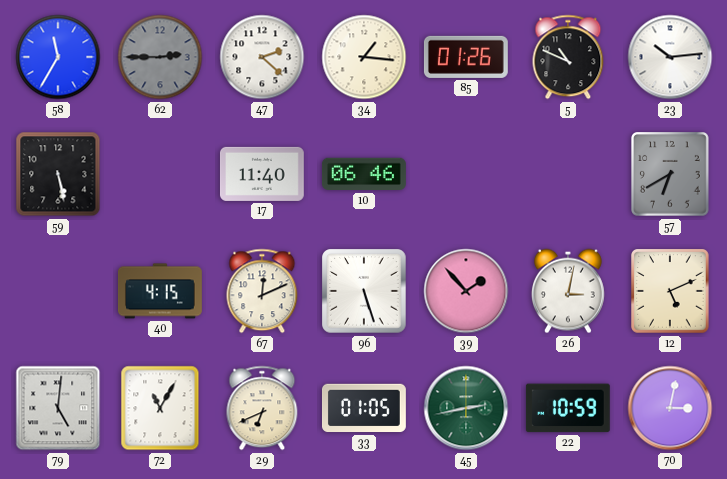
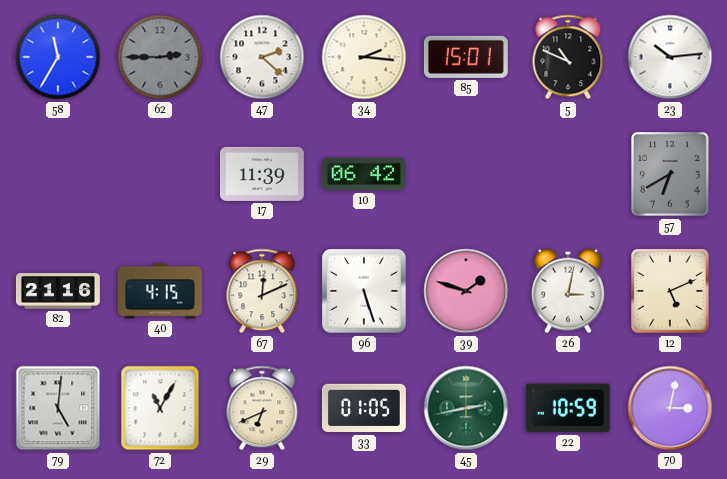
34: 1:16 -> 2:16 (364, 57)
85: 01:26 -> 15:01 (466, 57)
59: 5:28 -> none (58, 174)
17: 11:40 -> 11:39 (262, 174)
10: 06:46 -> 06:42 (364, 174)
82: none -> 21:16 (58, 291)
39: 1:53 -> 1:48 (466, 291)
